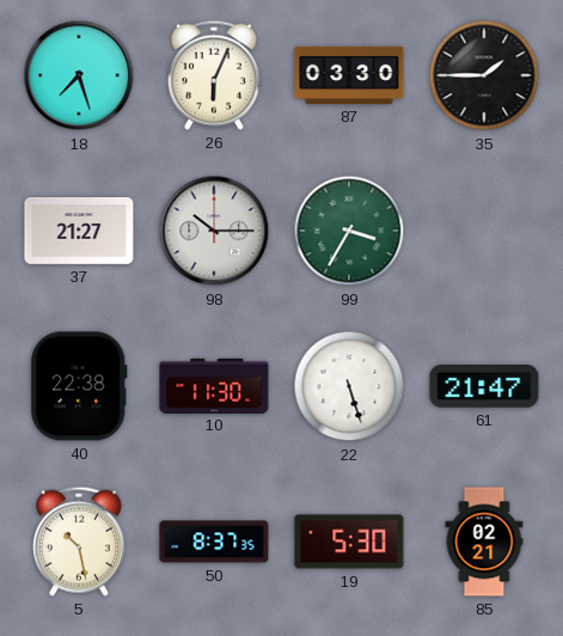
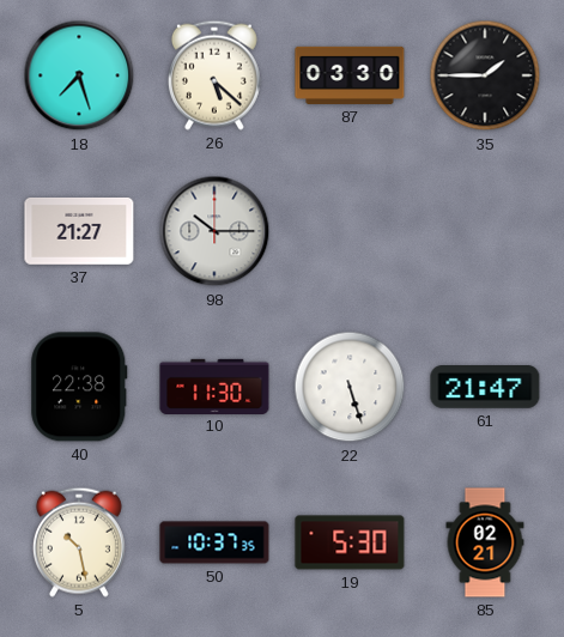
26: 6:04 -> 5:22 (214, 75)
99: 3:35 -> none (349, 231)
50: 8:37 -> 10:37 (214, 542)
